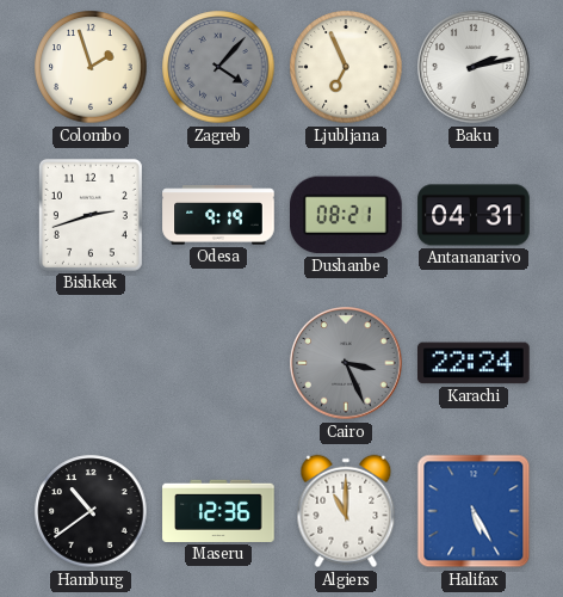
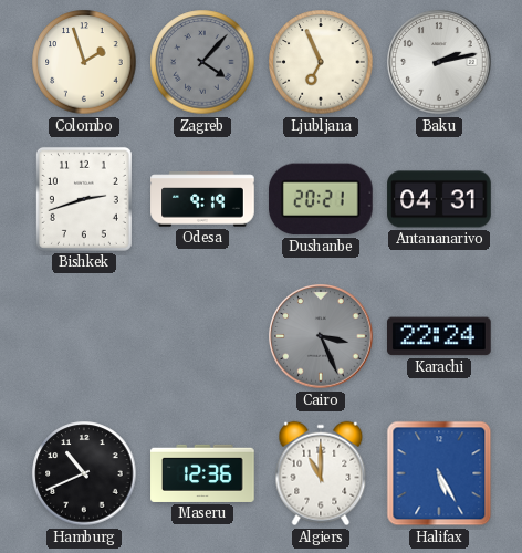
Dushanbe: 08:21 -> 20:21 (322, 199)
Hamburg: 10:39 -> 10:41 (84, 473)
